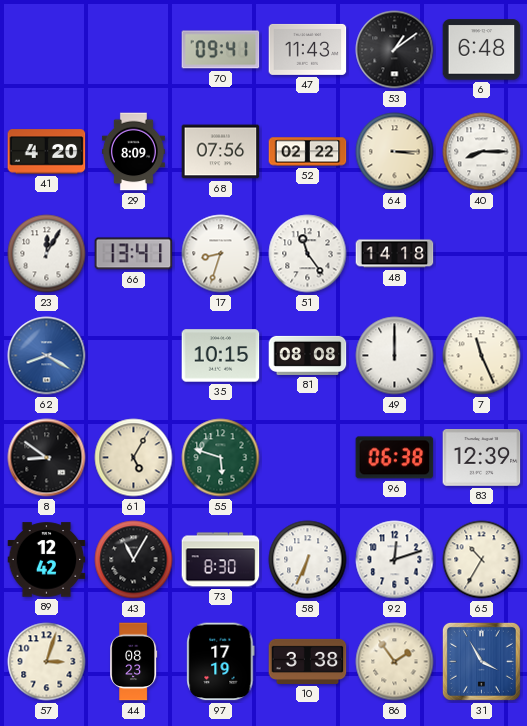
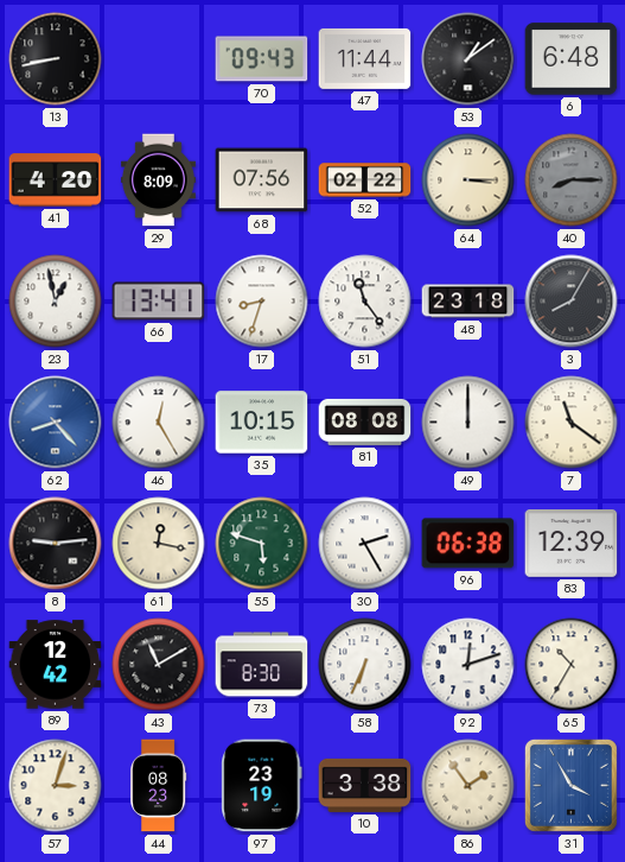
13: none -> 8:43 (56, 59)
70: 09:41 -> 09:43 (262, 59)
47: 11:43 -> 11:44 (365, 58)
40 dial: white -> grey (572, 180)
23: 12:05 -> 12:58 (56, 302)
48: 14:18 -> 23:18 (468, 302)
3: none -> 8:05 (572, 302)
62: 8:20 -> 8:23 (56, 423)
46: none -> 12:25 (159, 423)
7: 11:26 -> 11:21 (572, 423)
8: 8:51 -> 9:14 (56, 544)
61: 5:05 -> 12:17 (159, 544)
30: none -> 2:25 (365, 544)
43: 11:05 -> 11:10 (159, 665)
97: 17:19 -> 23:19 (262, 786)
